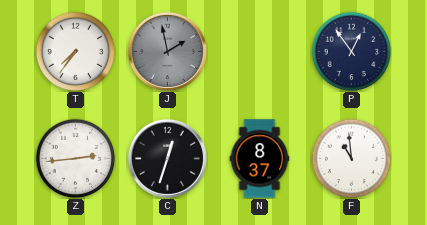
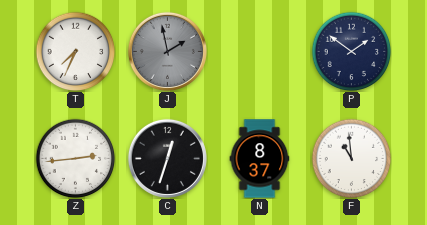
T: 7:36 -> 7:34 (75, 51)
P: 12:54 -> 1:51 (351, 51)
